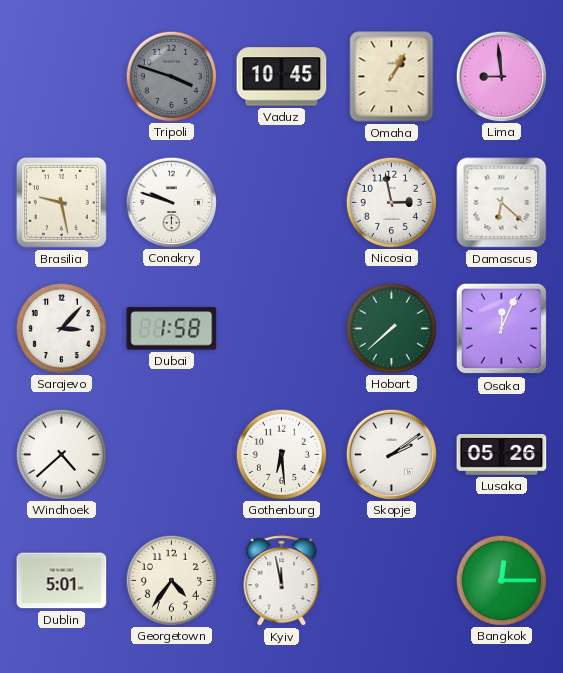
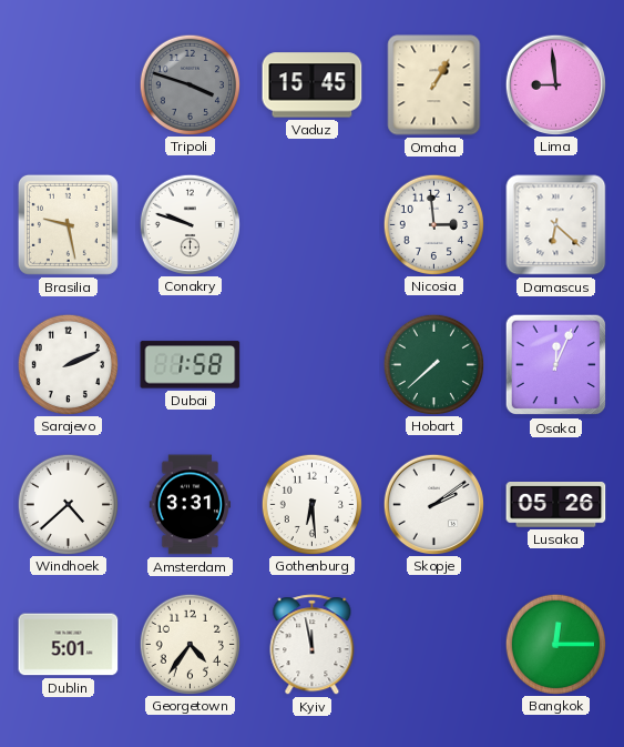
Vaduz: 10:45 -> 15:45 (313, 85)
Nicosia: 2:58 -> 2:59 (433, 224)
Sarajevo: 3:07 -> 2:11 (68, 364)
Amsterdam: none -> 3:31 (190, 505)
